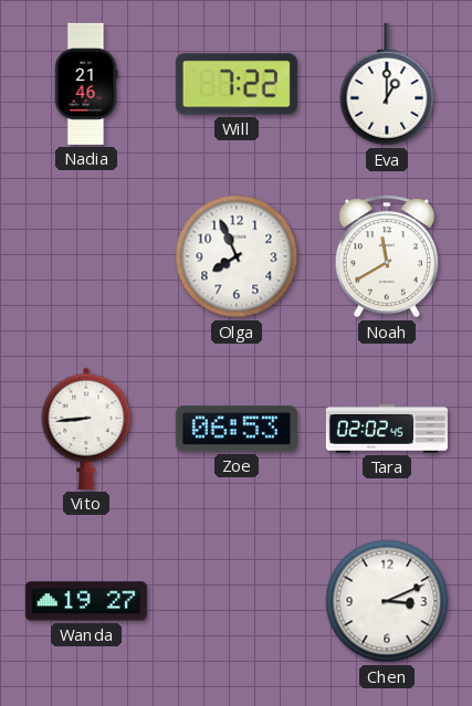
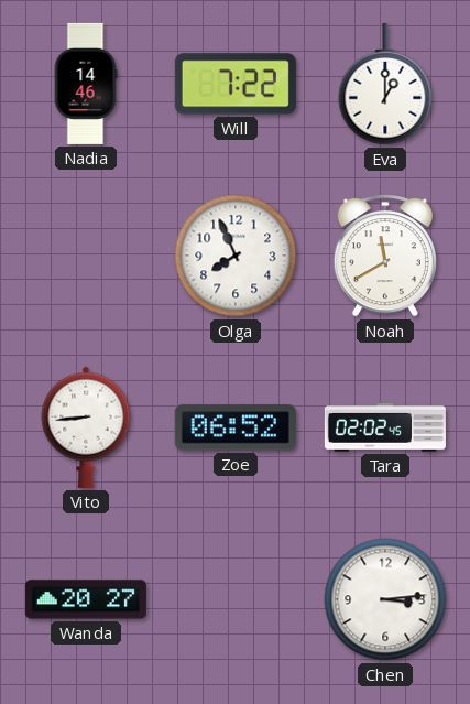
Nadia: 21:46 -> 14:46 (86, 84)
Zoe: 06:53 -> 06:52 (236, 427)
Wanda: 19:27 -> 20:27 (86, 599)
Chen: 3:11 -> 3:14 (385, 599)
